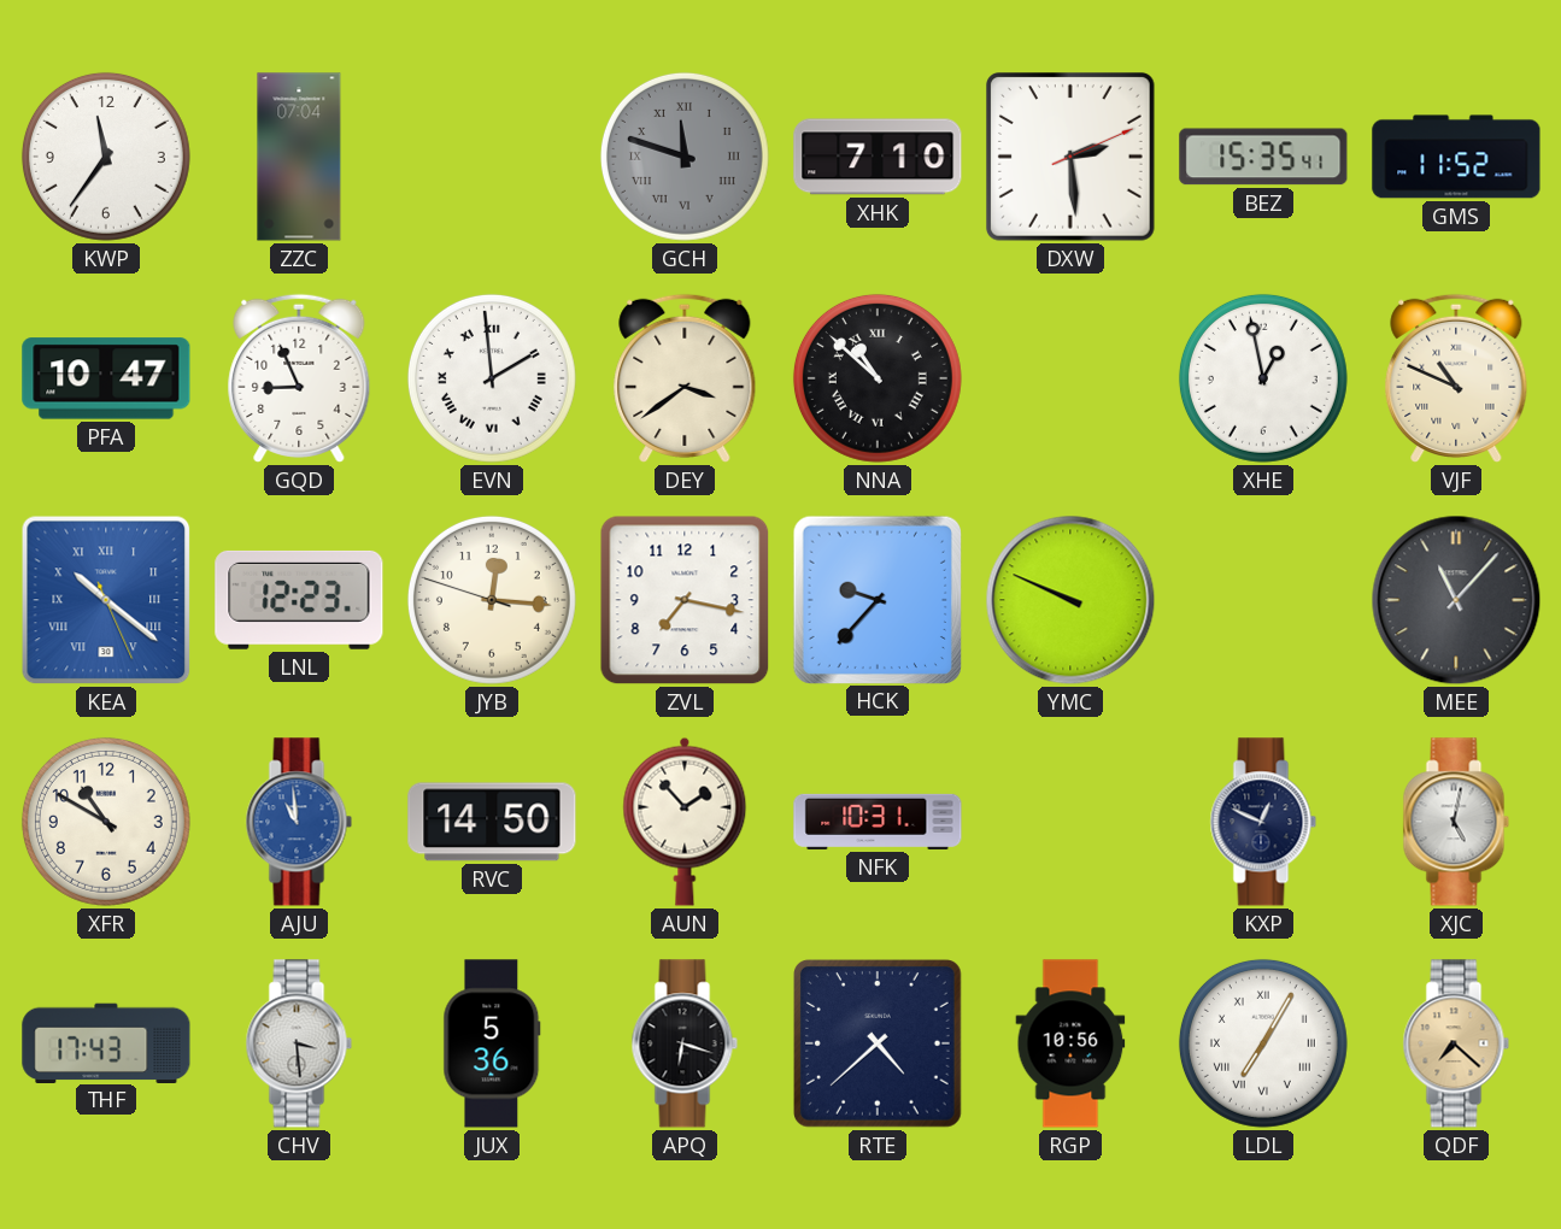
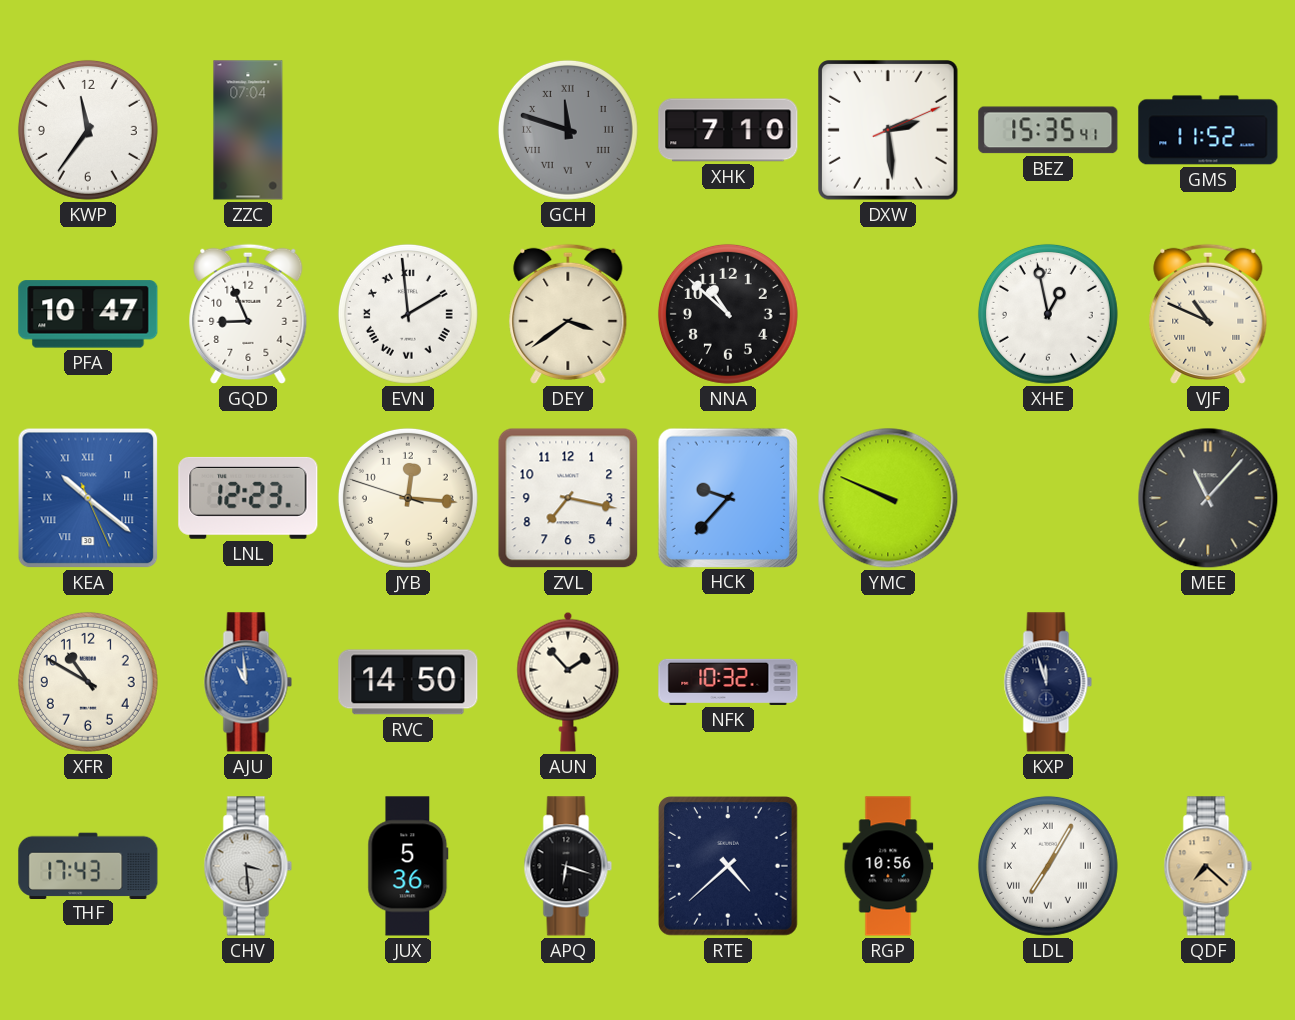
NNA numerals: Roman -> Arabic (728, 314)
NFK: 10:31 -> 10:32 (728, 682)
KXP: 12:49 -> 11:57 (1048, 682)
XJC: 5:02 -> none (1456, 822)
